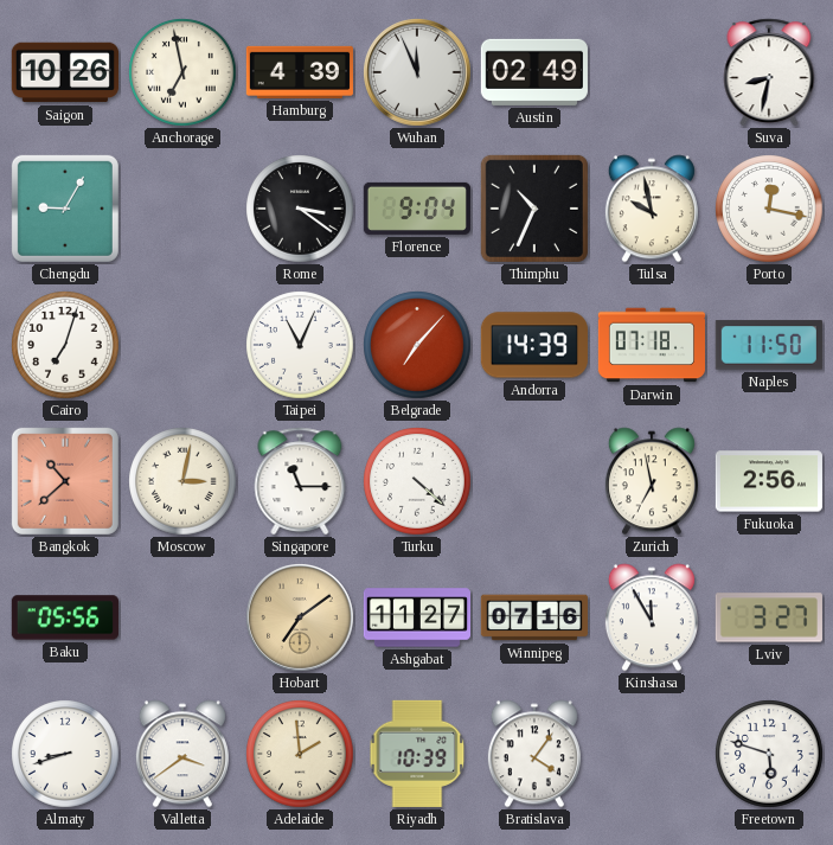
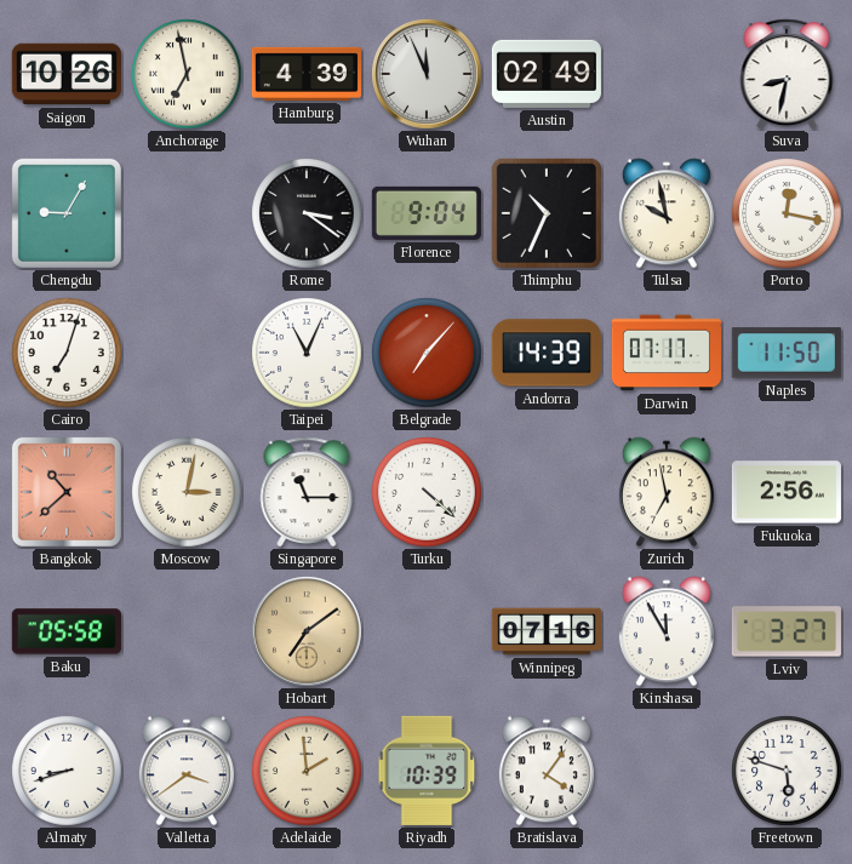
Darwin: 07:18 -> 07:17 (665, 353)
Baku: 05:56 -> 05:58 (67, 631)
Ashgabat: 11:27 -> none (416, 617)
